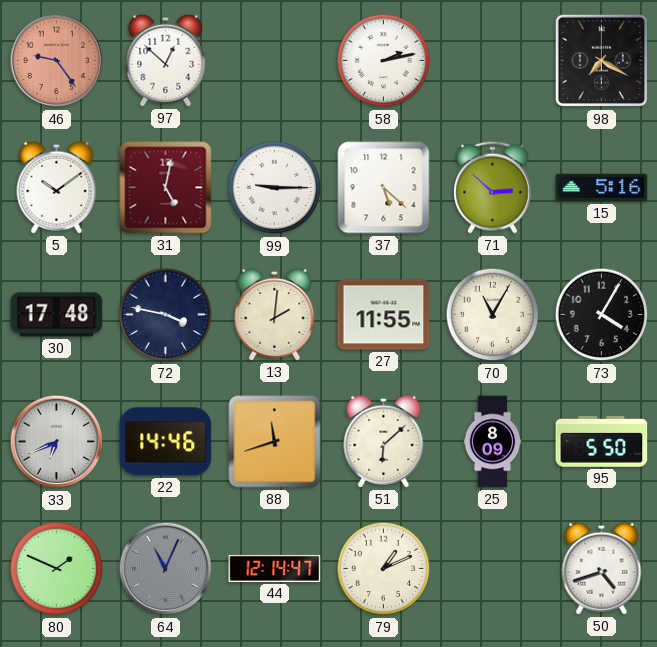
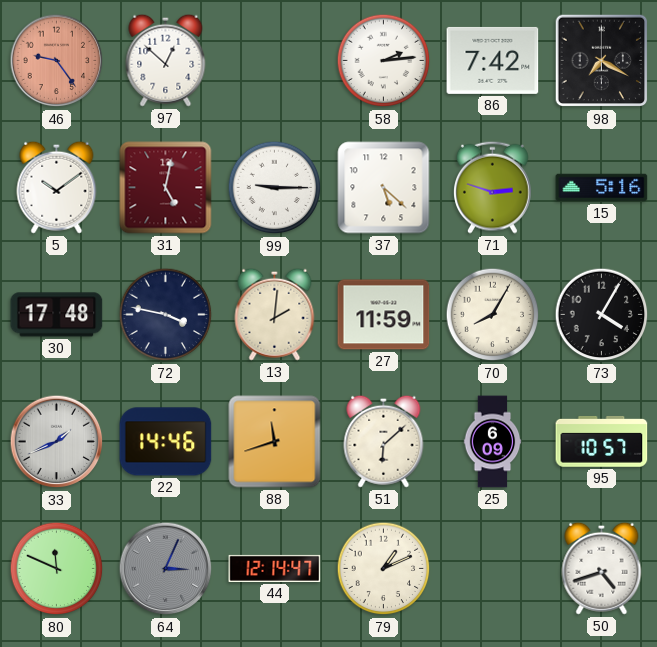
58: 2:13 -> 2:14 (384, 61)
86: none -> 7:42 (493, 60)
71: 2:52 -> 2:48 (493, 187)
27: 11:55 -> 11:59 (384, 315)
70: 11:05 -> 8:05 (493, 315)
33: 6:41 -> 1:41 (57, 442)
25: 8:09 -> 6:09 (493, 442)
95: 5:50 -> 10:57 (602, 441)
80: 1:49 -> 11:49 (57, 569)
64: 11:04 -> 3:04 (166, 569)
